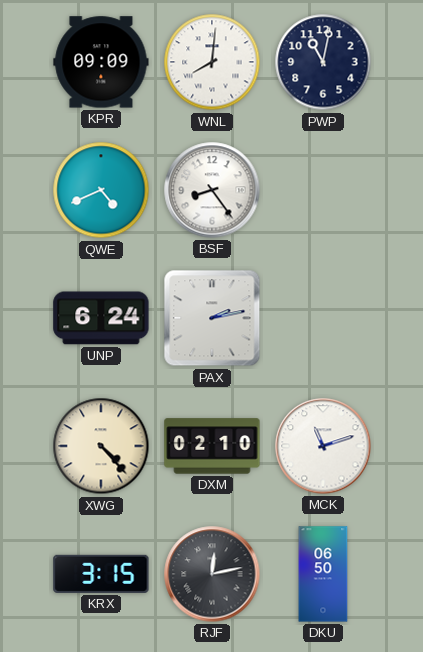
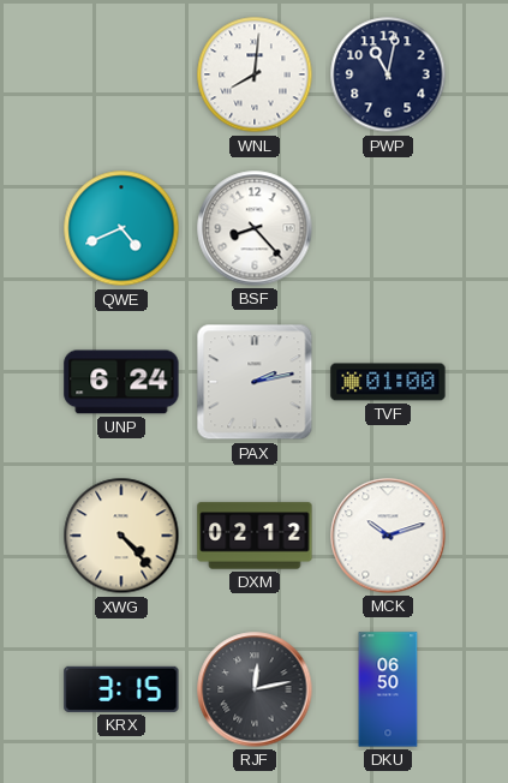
KPR: 09:09 -> none (101, 62)
BSF: 8:24 -> 8:23 (255, 228)
TVF: none -> 01:00 (388, 382)
DXM: 02:10 -> 02:12 (255, 536)
MCK: 11:12 -> 10:12 (388, 536)
